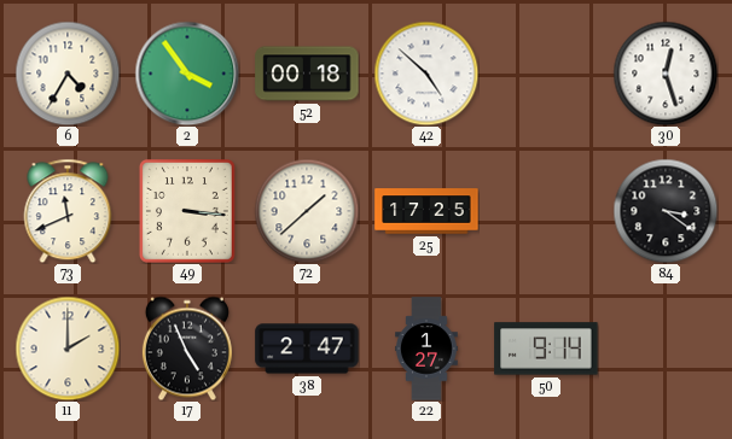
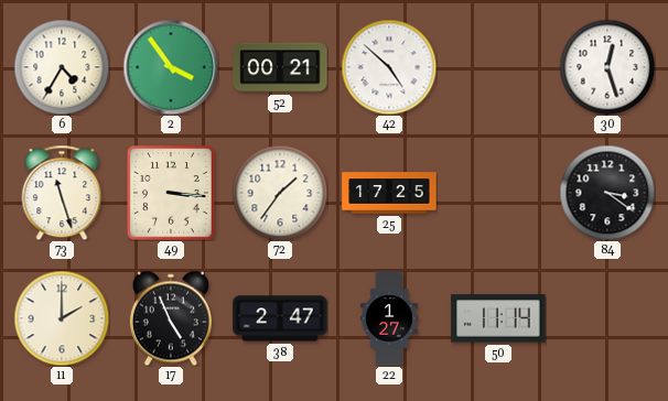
52: 00:18 -> 00:21 (280, 67)
73: 11:41 -> 11:27 (62, 193)
72: 1:38 -> 1:36 (280, 193)
50: 9:14 -> 11:14 (498, 318)
